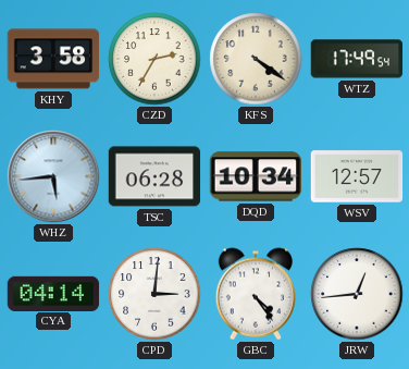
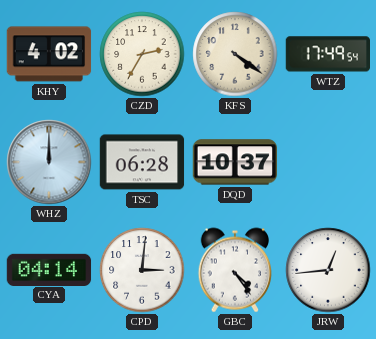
KHY: 3:58 -> 4:02 (49, 54)
WHZ: 5:44 -> 12:00 (49, 162)
DQD: 10:34 -> 10:37 (235, 162)
WSV: 12:57 -> none (357, 176)
